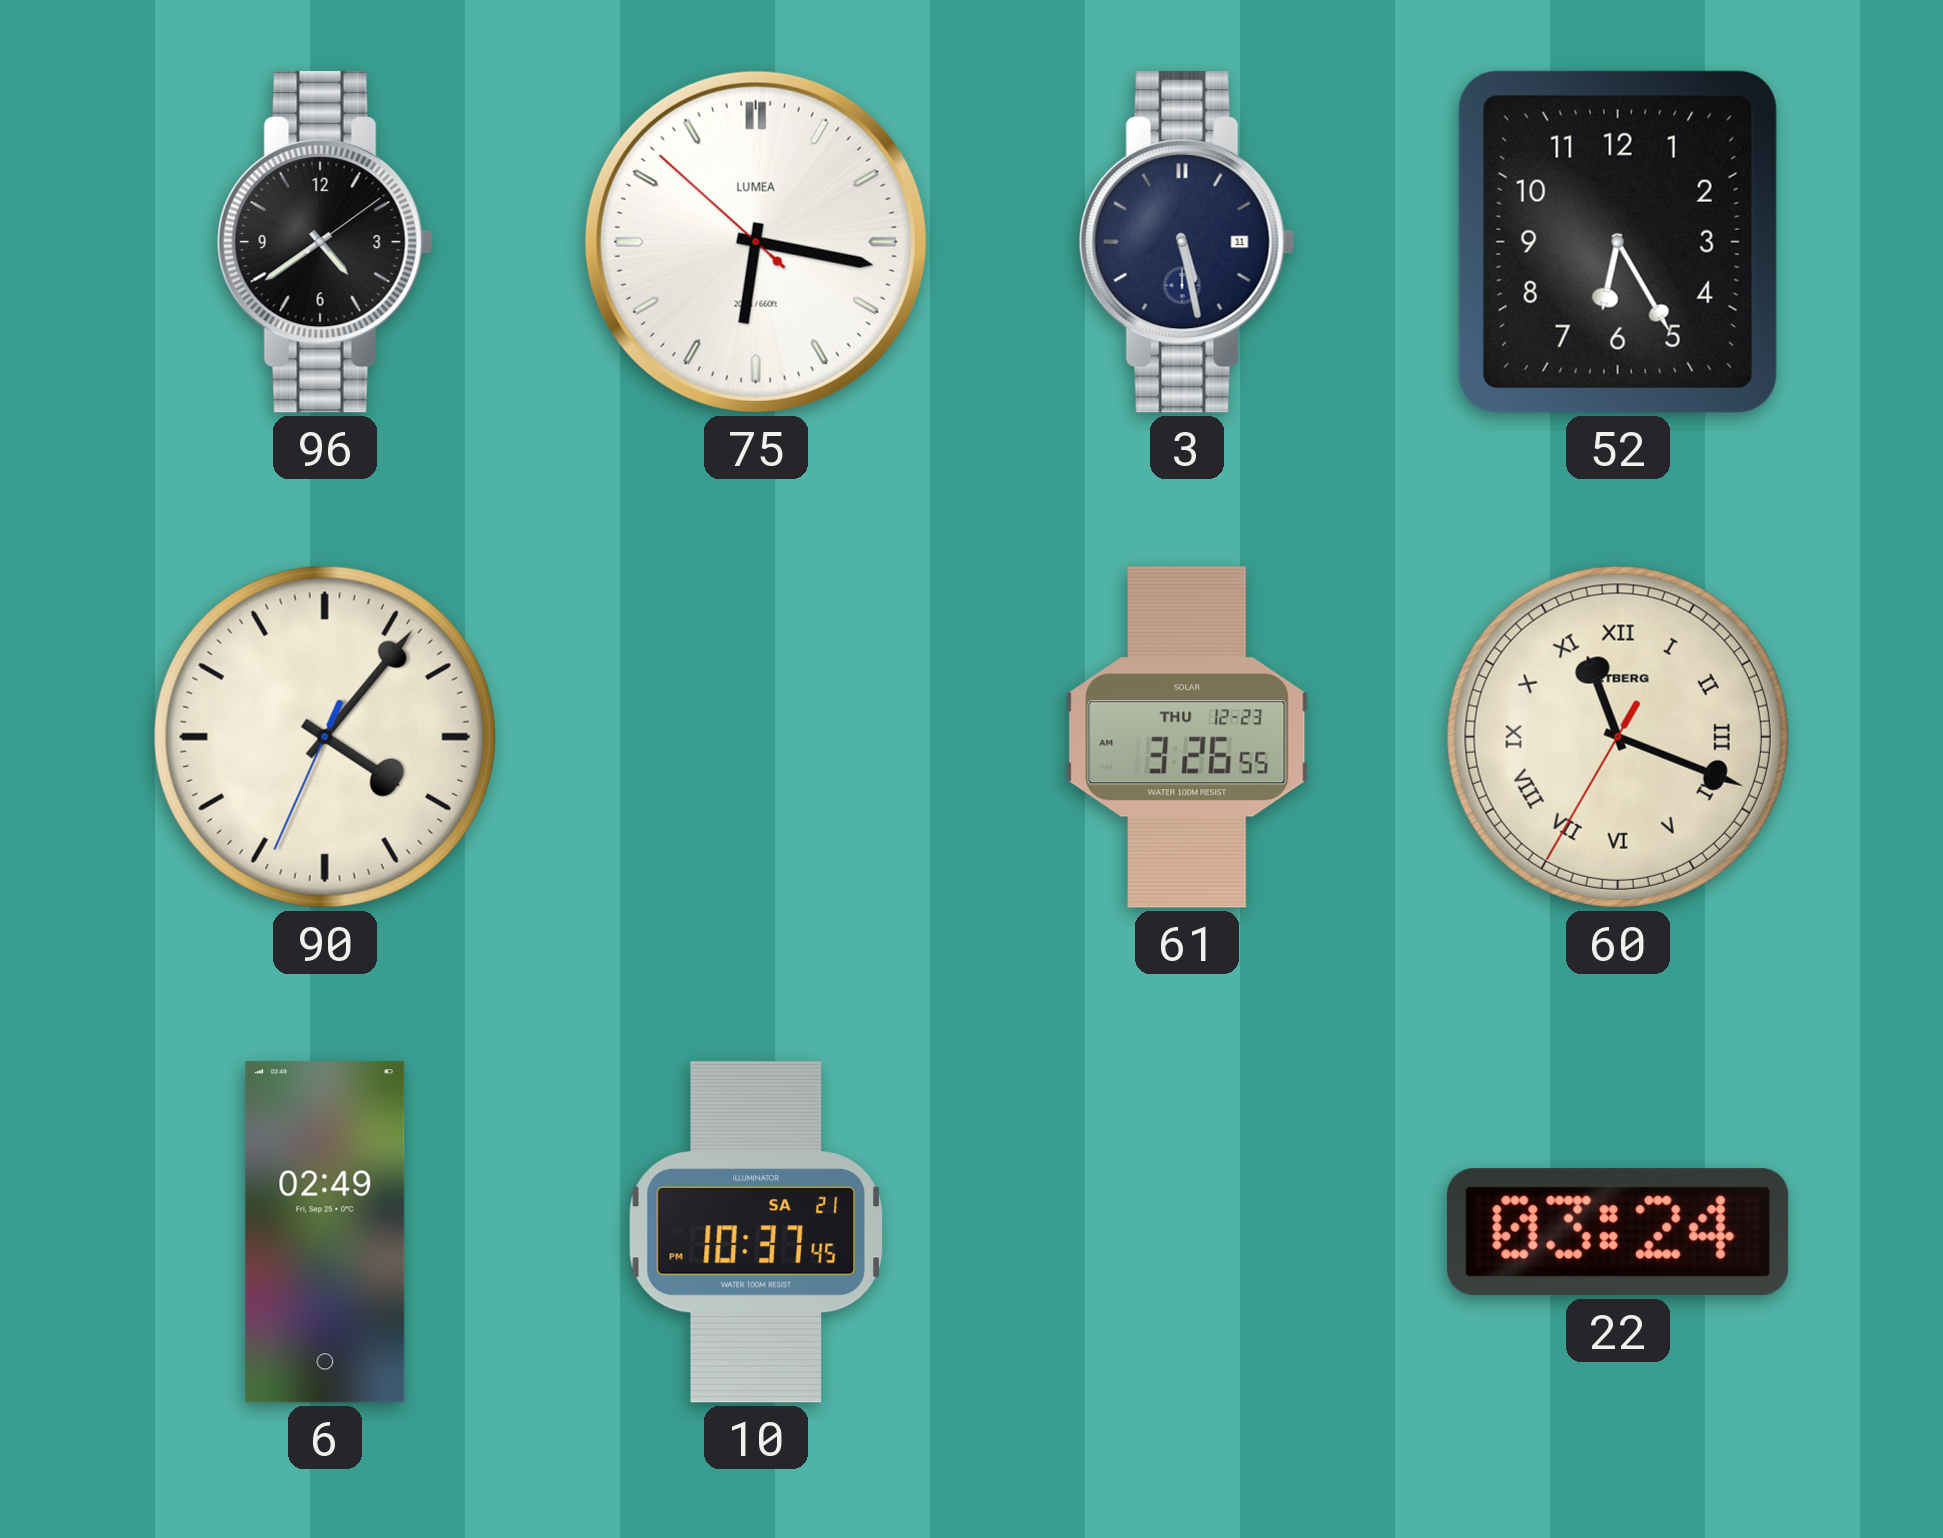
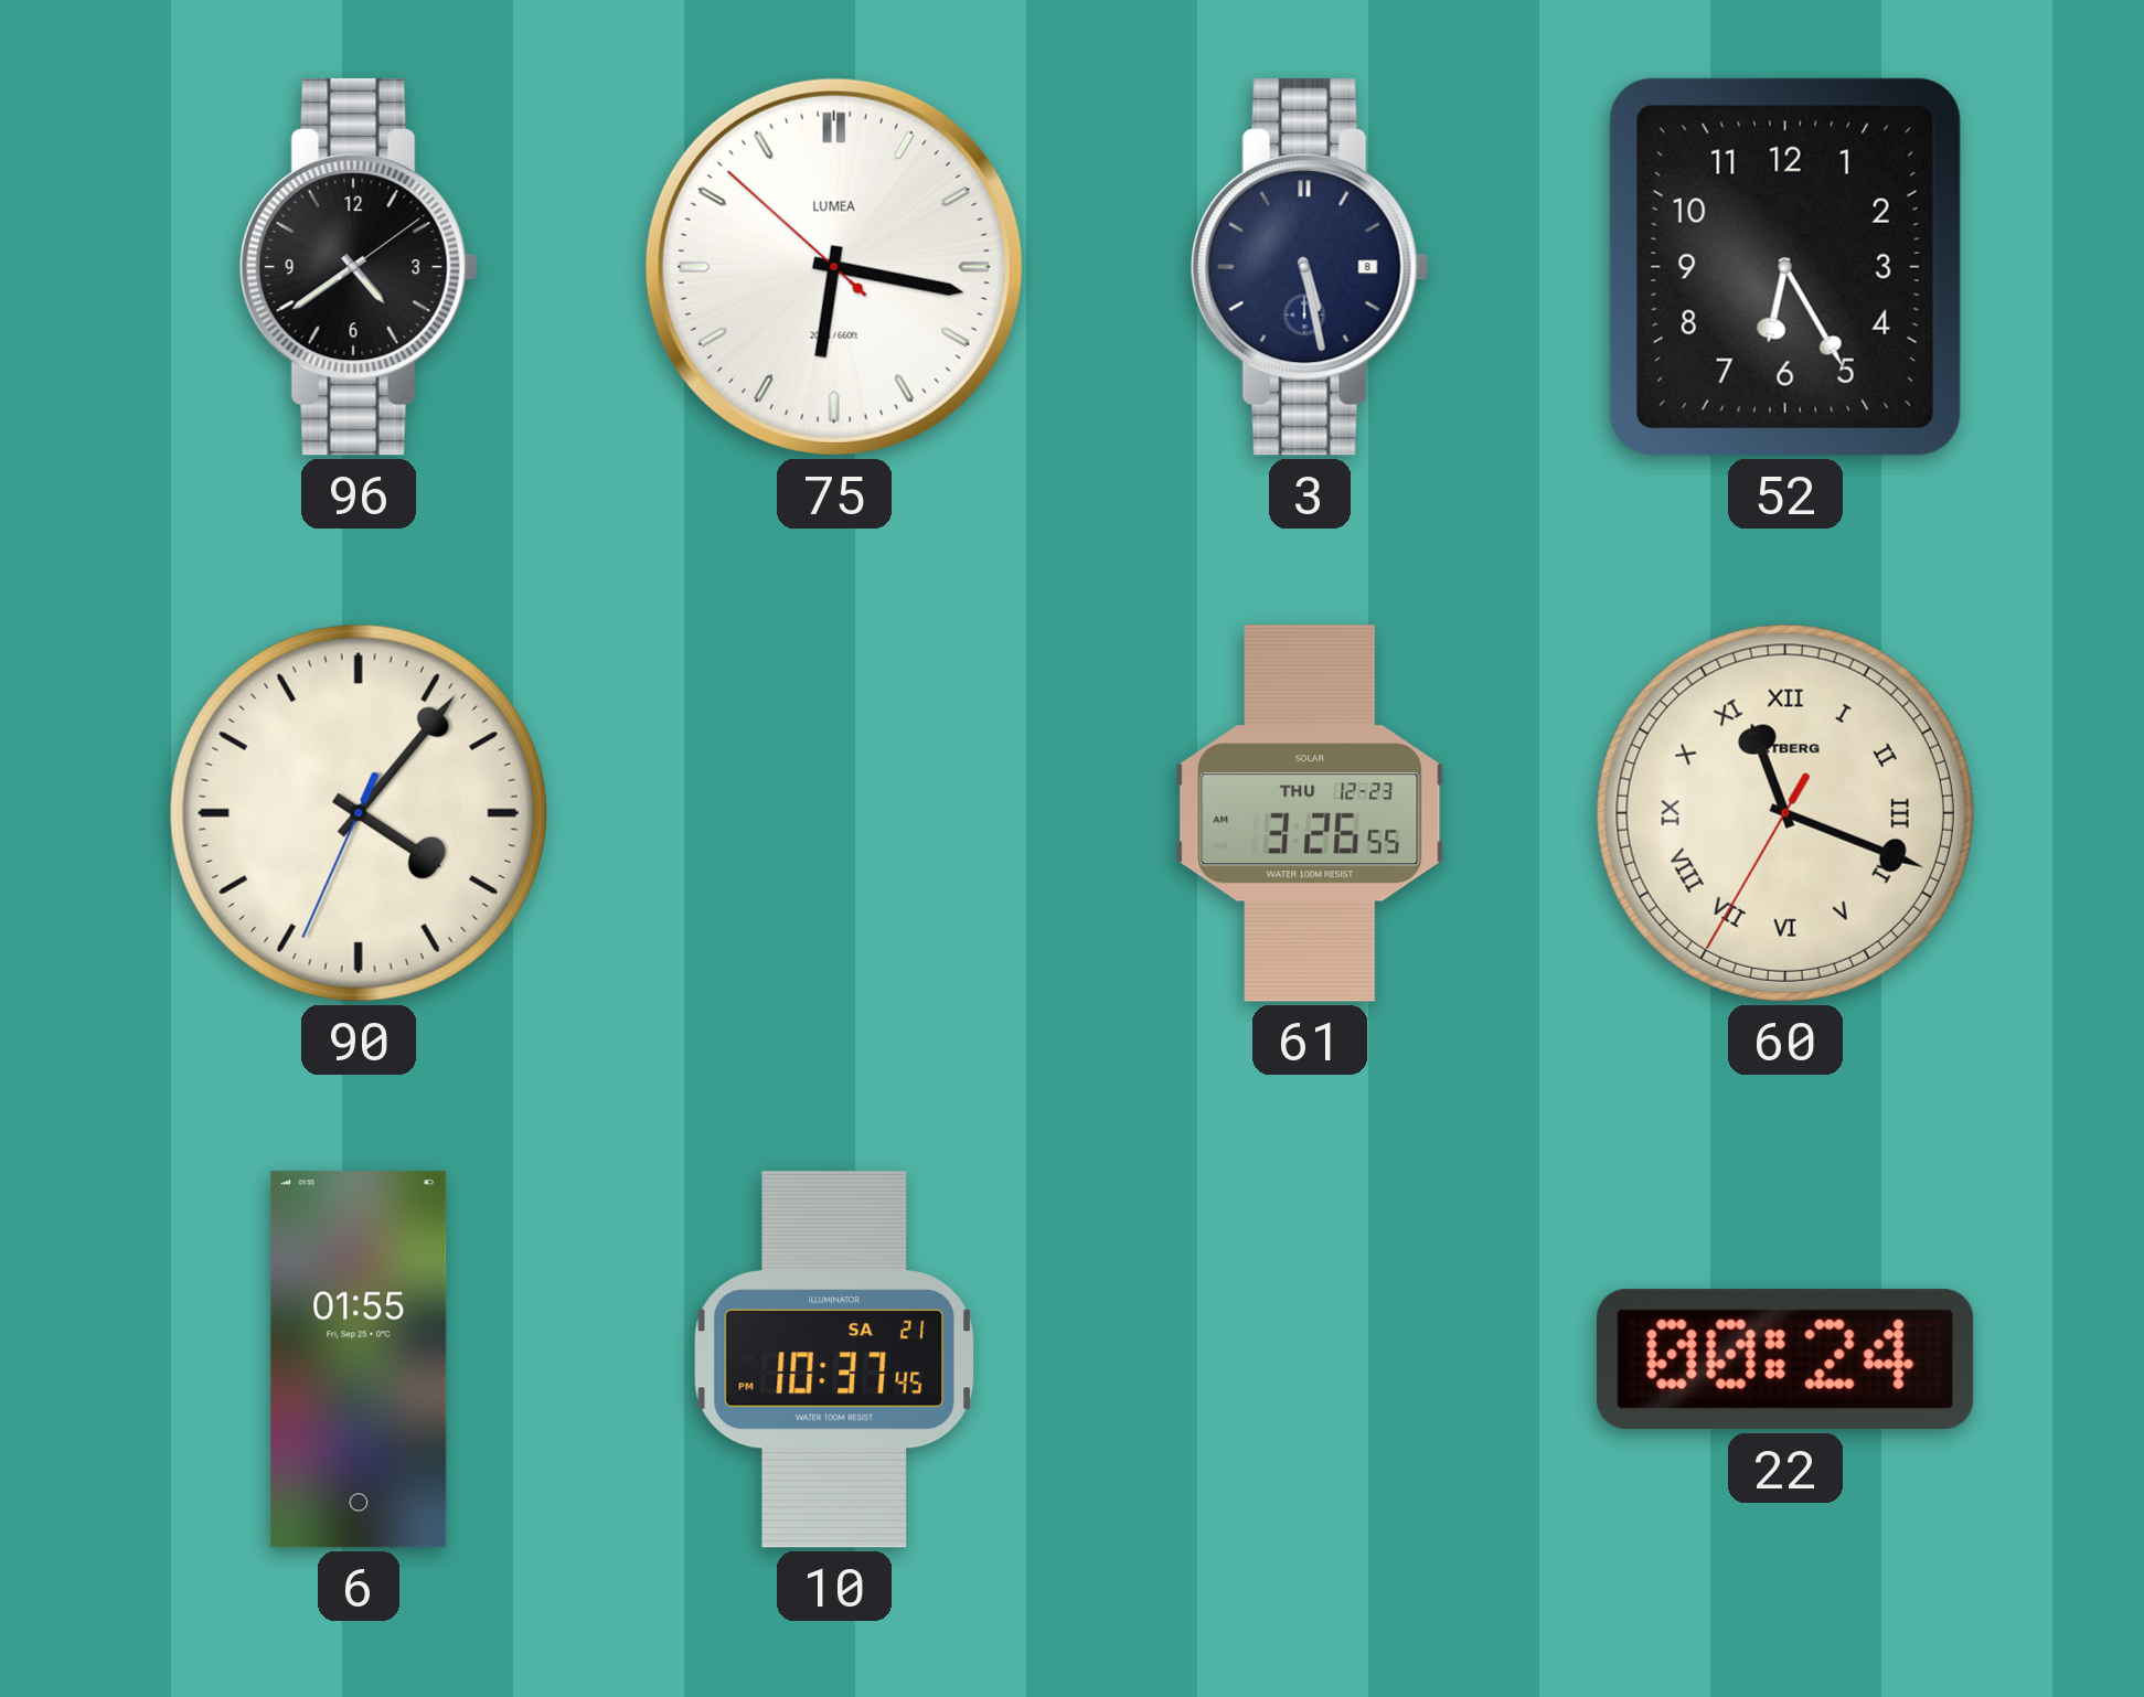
3 date: 11 -> 8 (1310, 267)
6: 02:49 -> 01:55 (359, 1359)
22: 03:24 -> 00:24 (1785, 1359)
